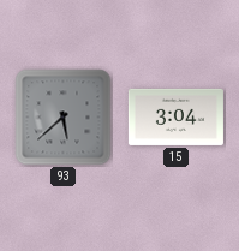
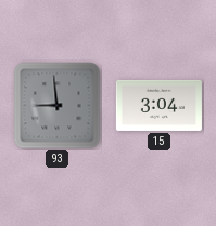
93: 5:38 -> 8:59 (58, 106)
